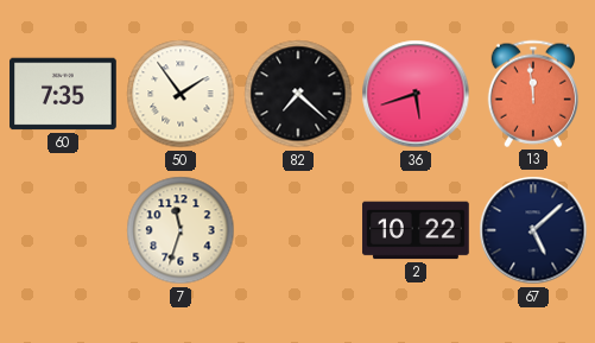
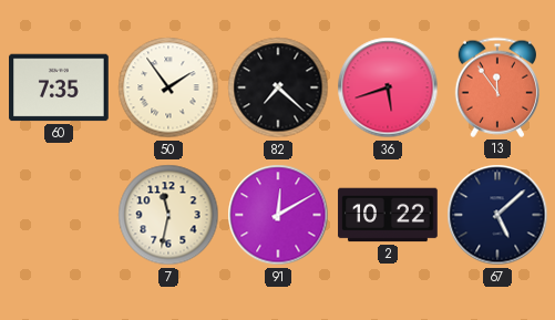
13: 11:59 -> 11:54 (496, 87)
7: 11:33 -> 11:32 (168, 215)
91: none -> 12:10 (278, 215)
